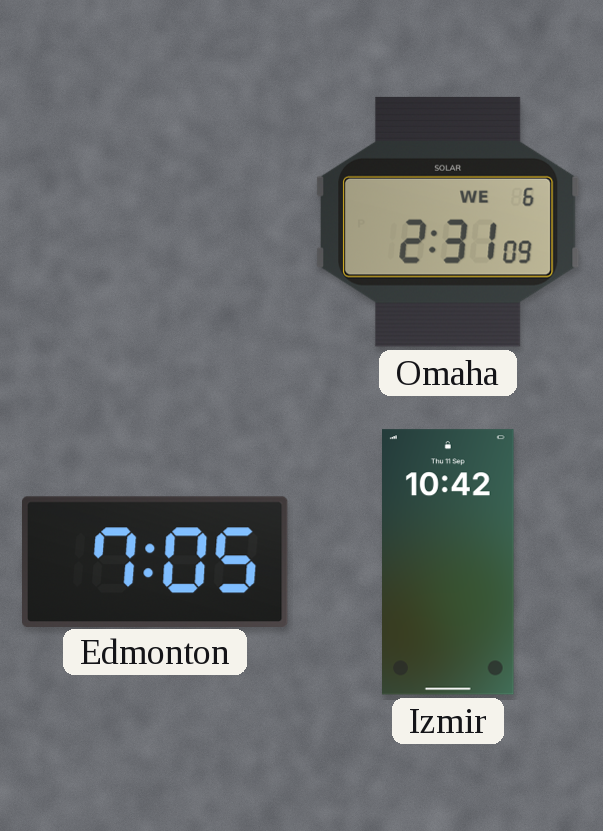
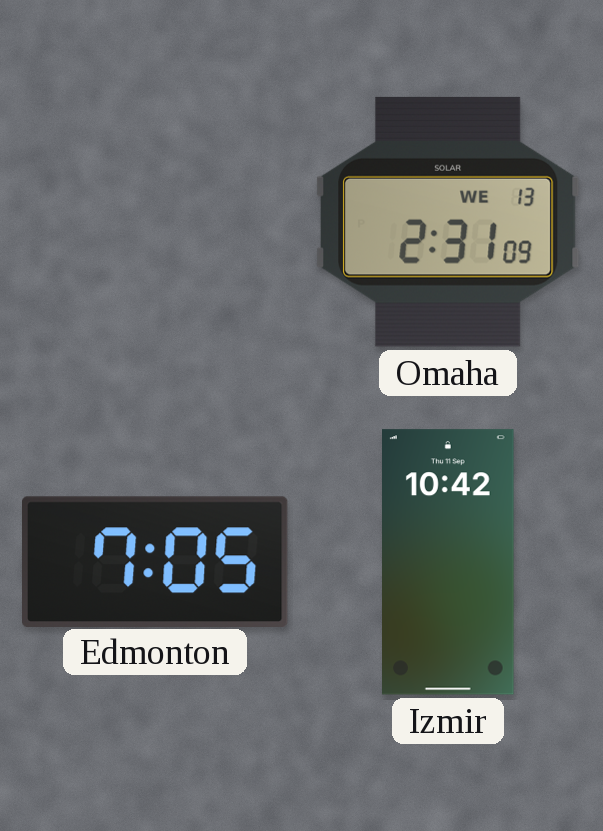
Omaha date: WE 6 -> WE 13 (448, 222)
